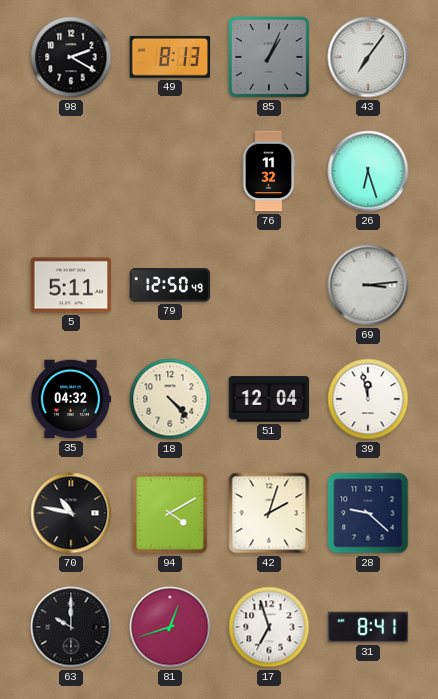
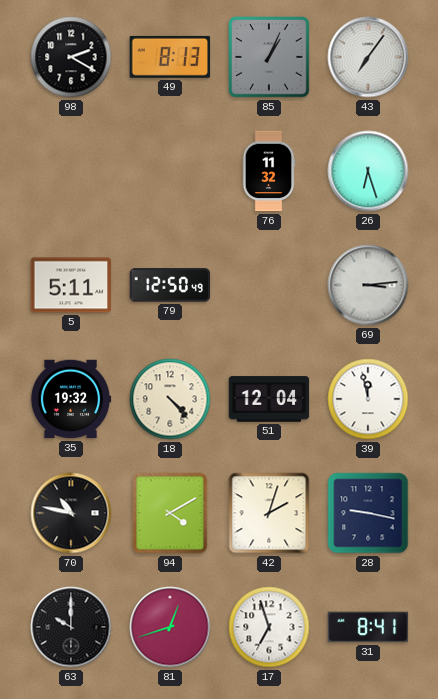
35: 04:32 -> 19:32 (71, 399)
28: 9:22 -> 9:17 (368, 513)
